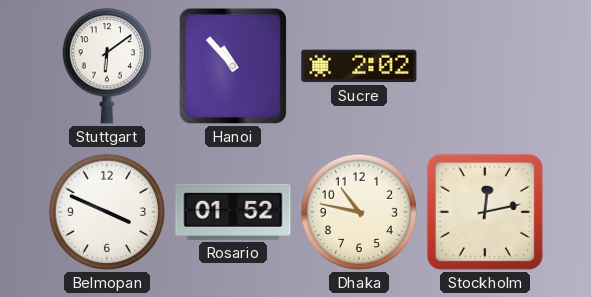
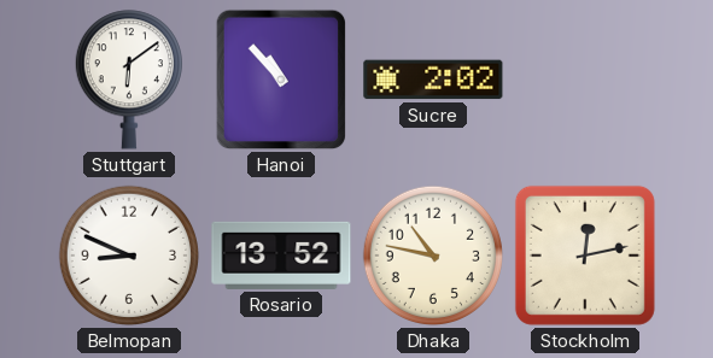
Belmopan: 3:49 -> 8:49 (129, 256)
Rosario: 01:52 -> 13:52 (281, 256)
